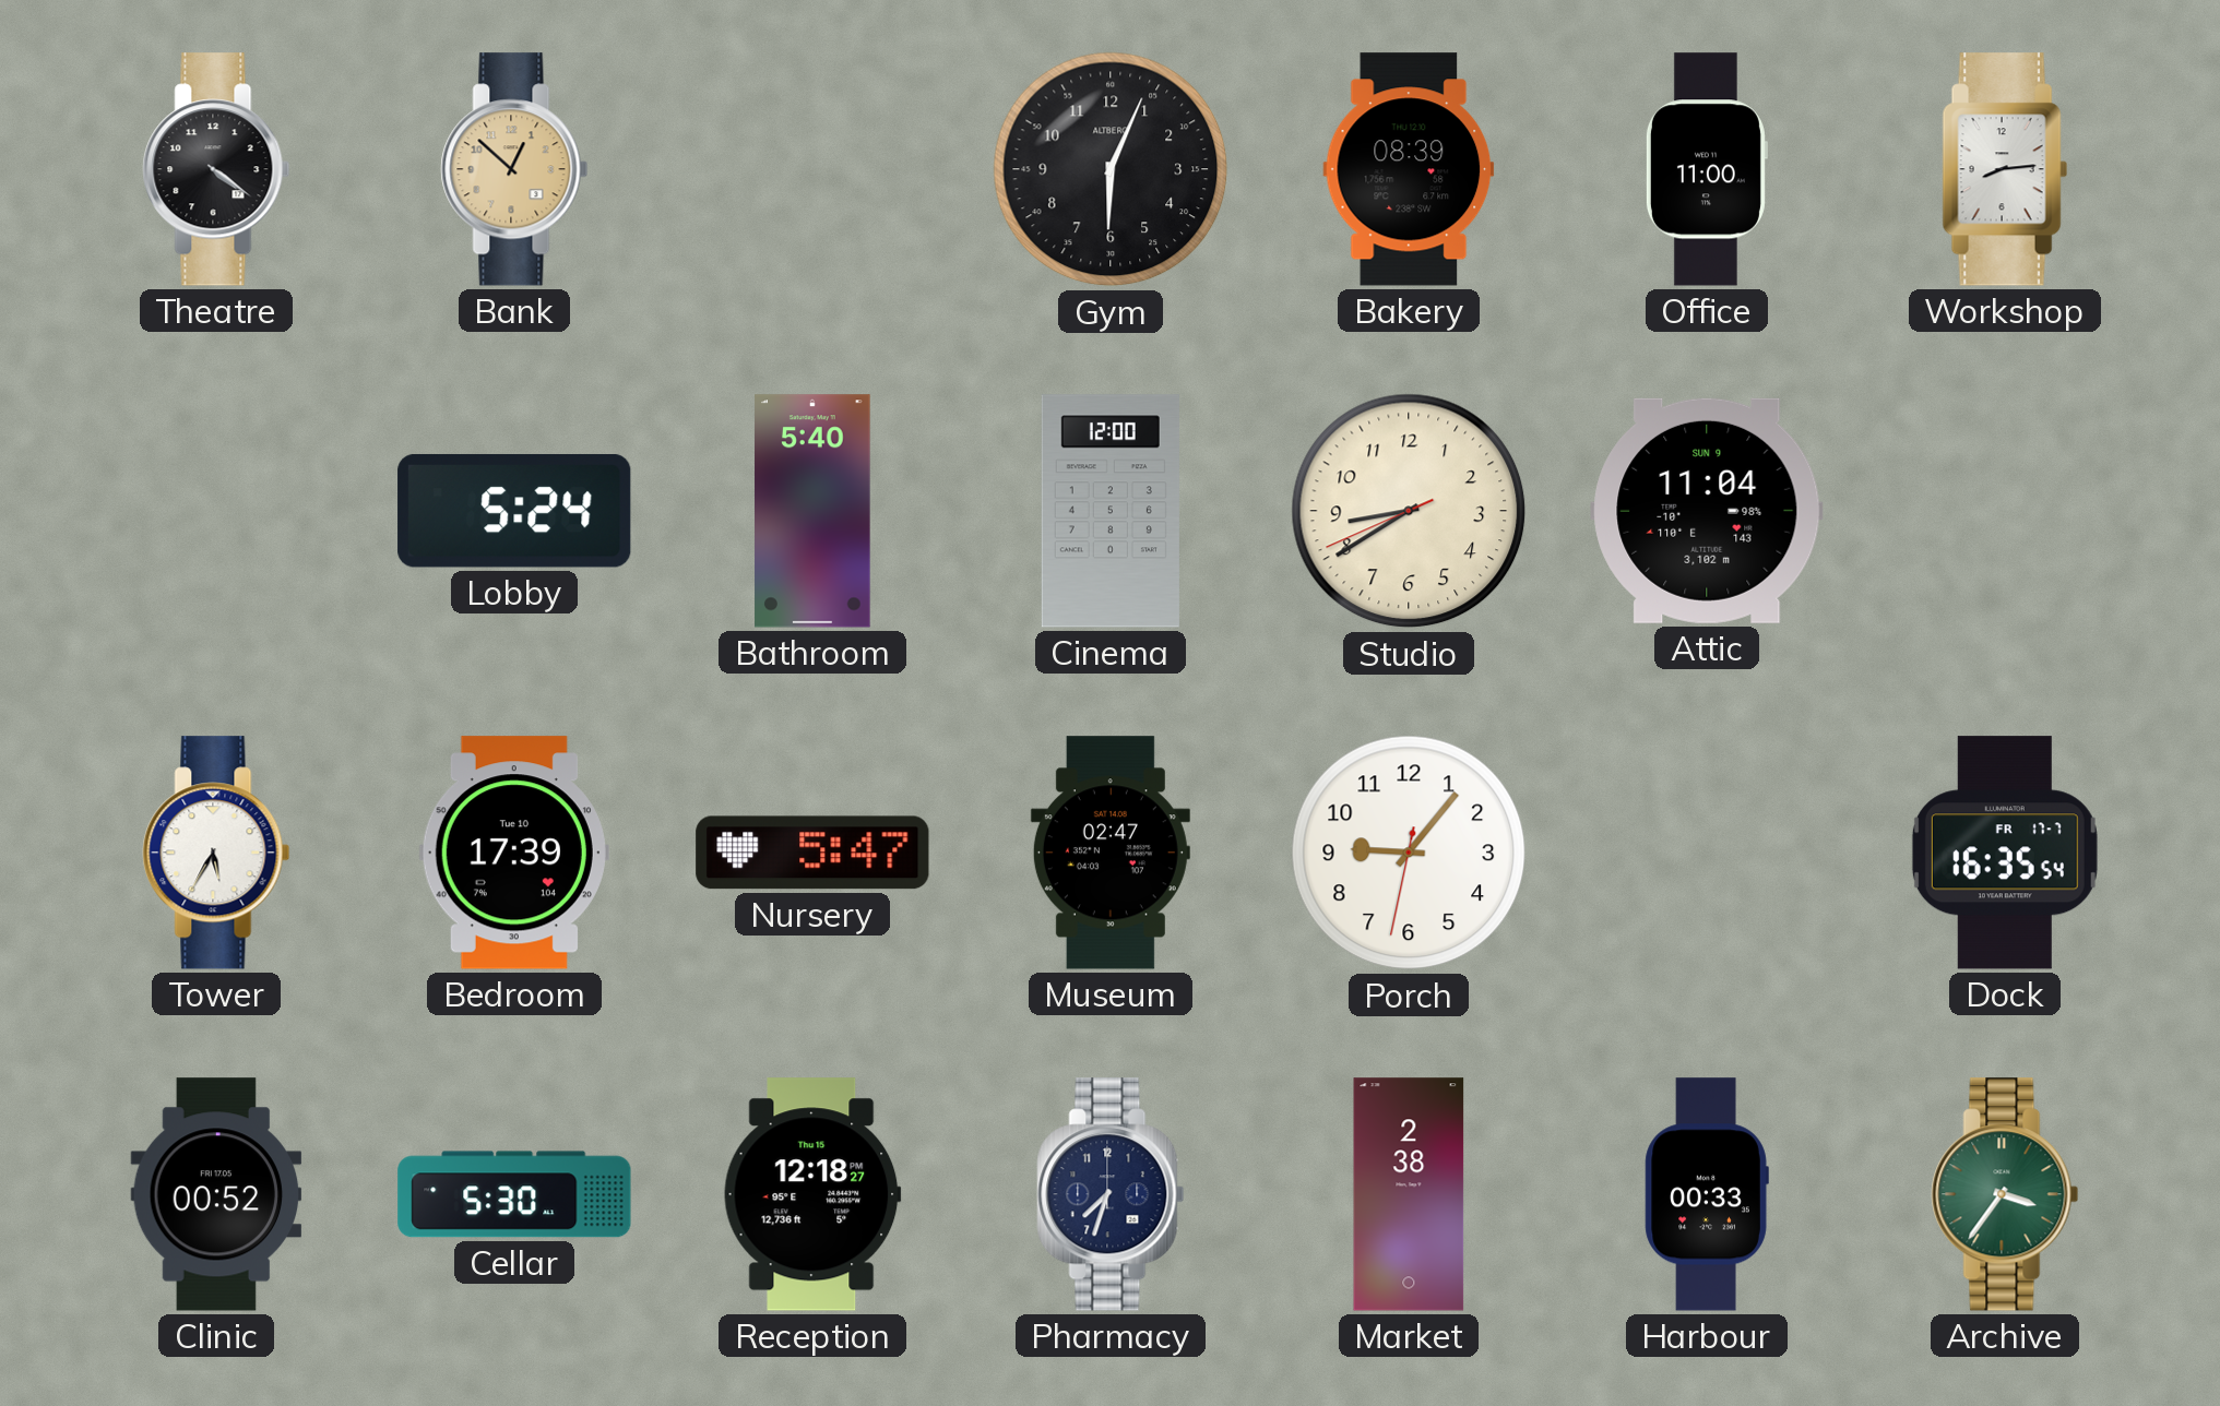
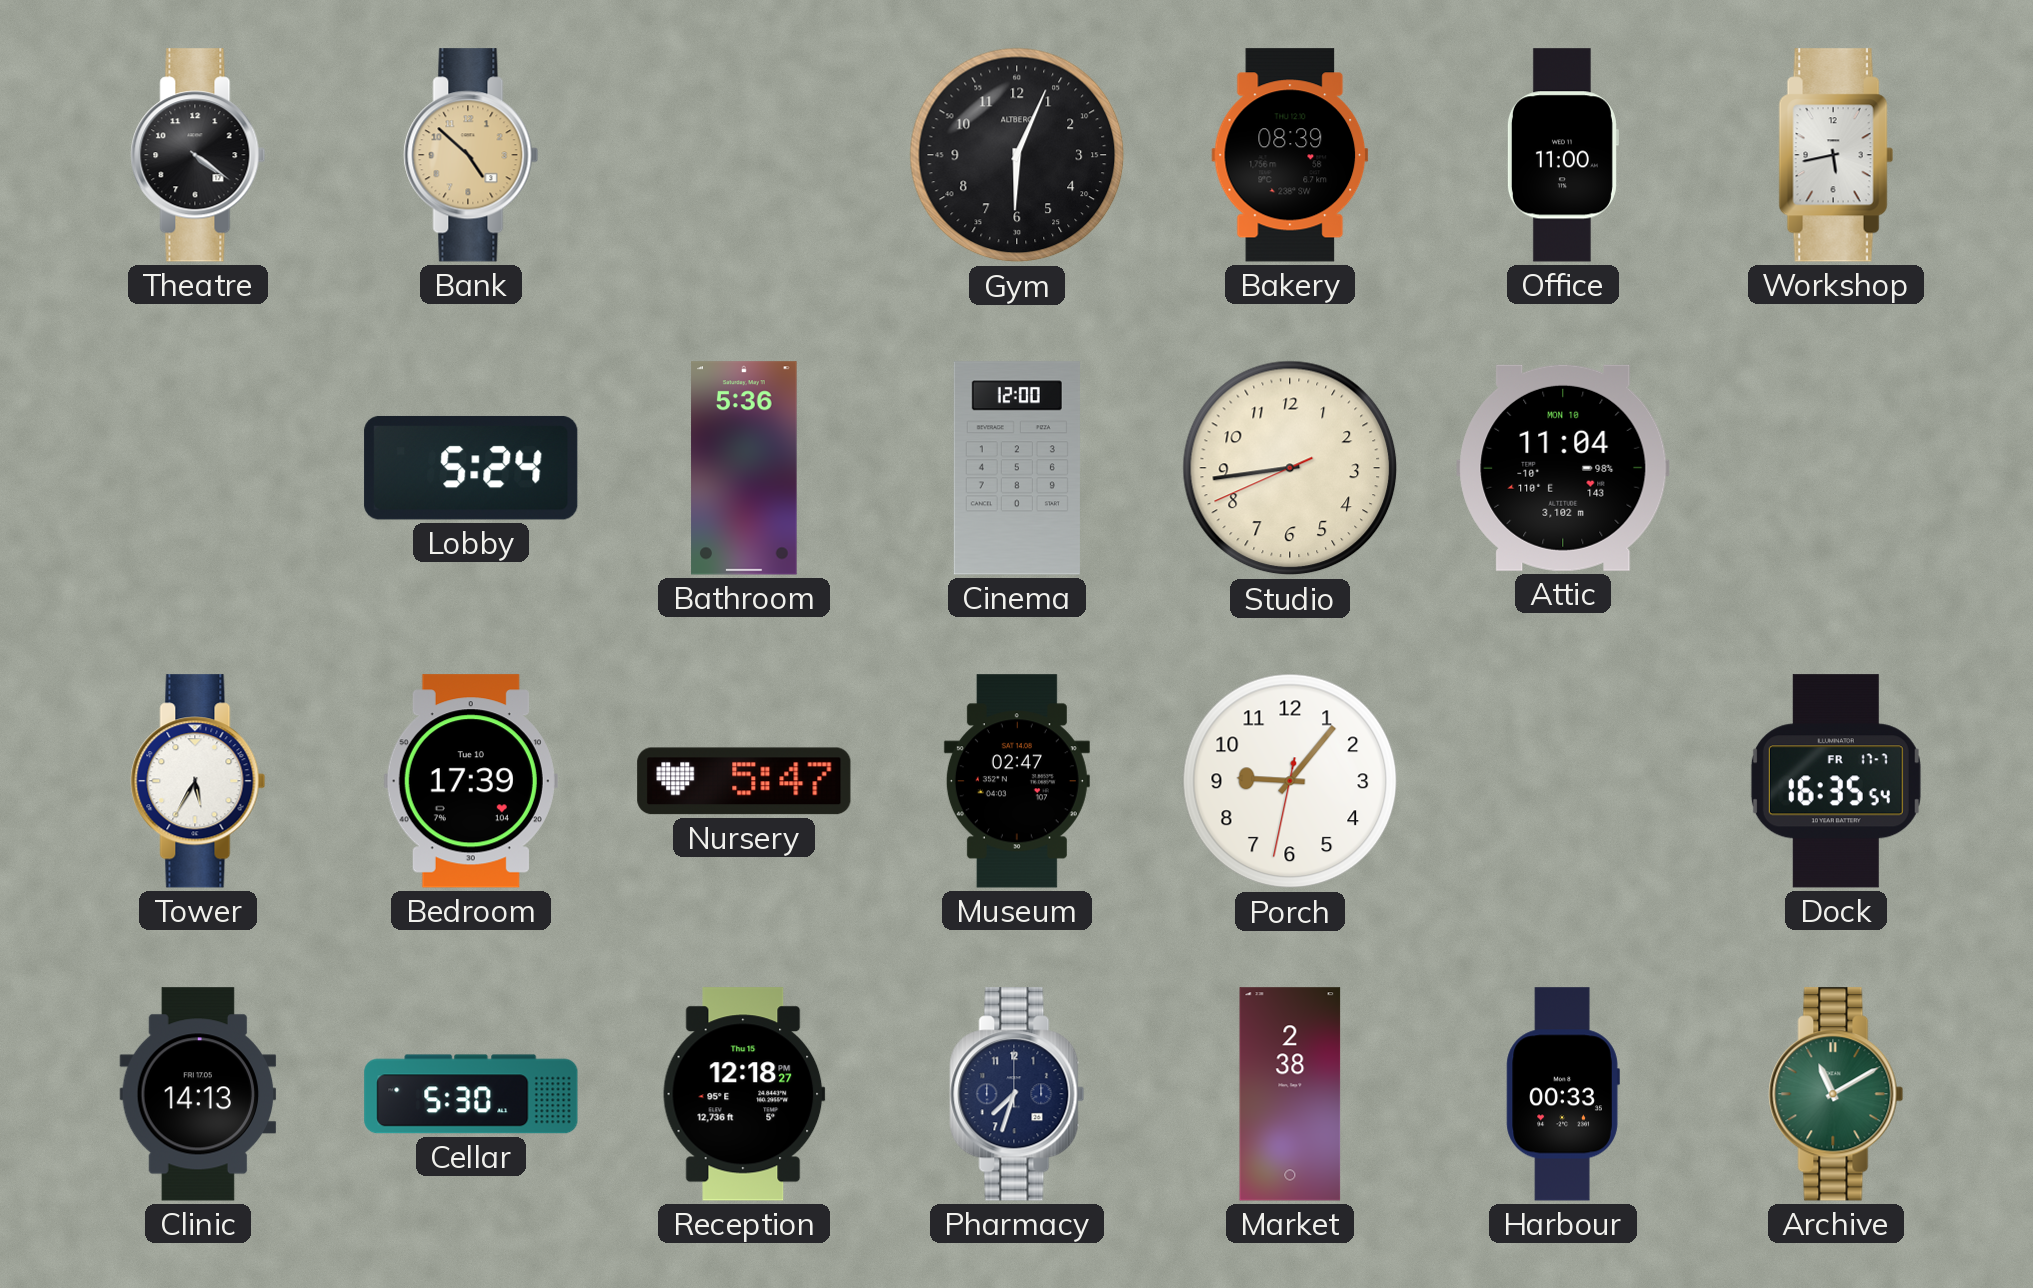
Bank: 12:52 -> 4:52 (471, 155)
Workshop: 8:14 -> 5:43 (1836, 155)
Bathroom: 5:40 -> 5:36 (744, 468)
Studio: 8:39 -> 8:43 (1290, 468)
Attic date: SUN 9 -> MON 10 (1563, 468)
Clinic: 00:52 -> 14:13 (198, 1094)
Archive: 3:36 -> 11:10 (1836, 1094)
